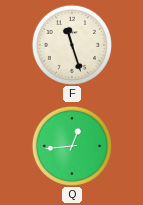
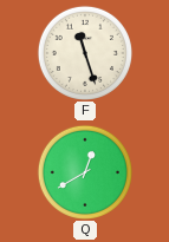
Q: 12:44 -> 12:40 (85, 172)
